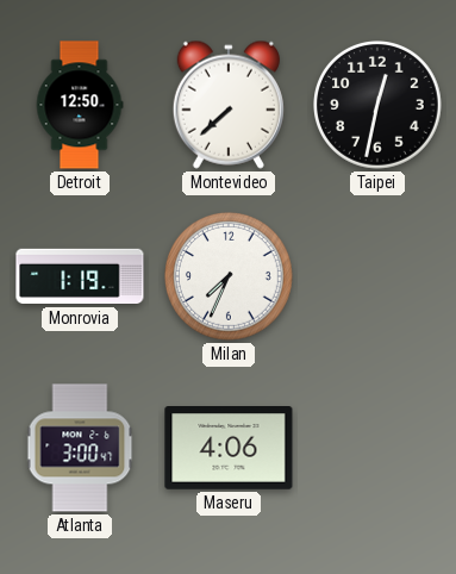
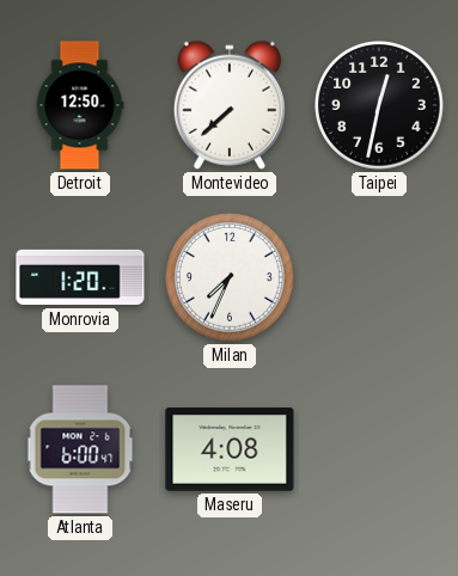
Monrovia: 1:19 -> 1:20 (80, 277)
Atlanta: 3:00 -> 6:00 (80, 449)
Maseru: 4:06 -> 4:08 (230, 451)
